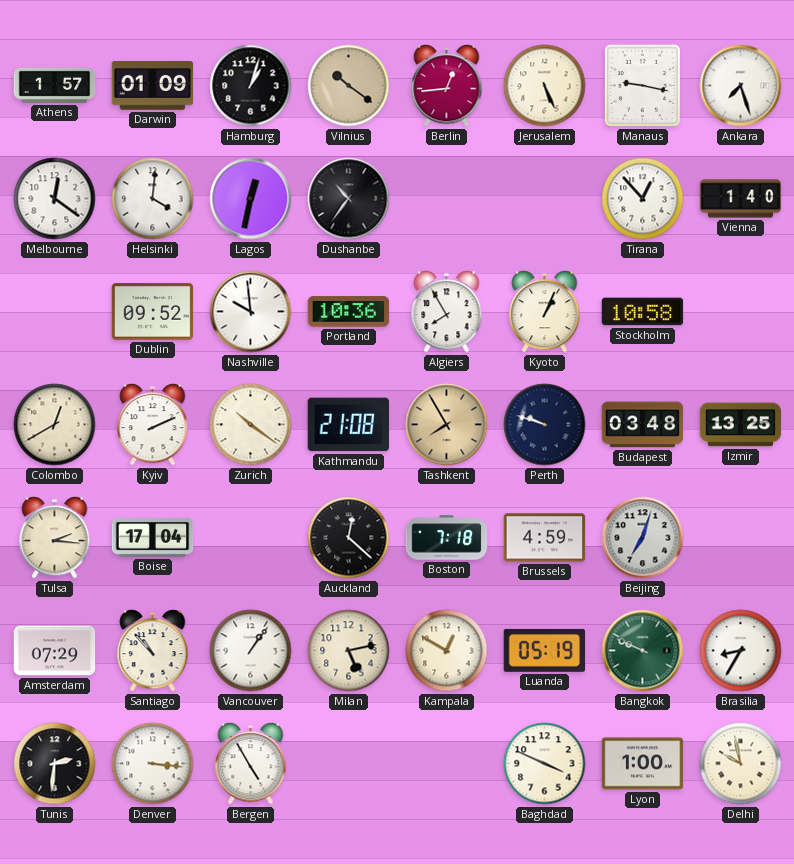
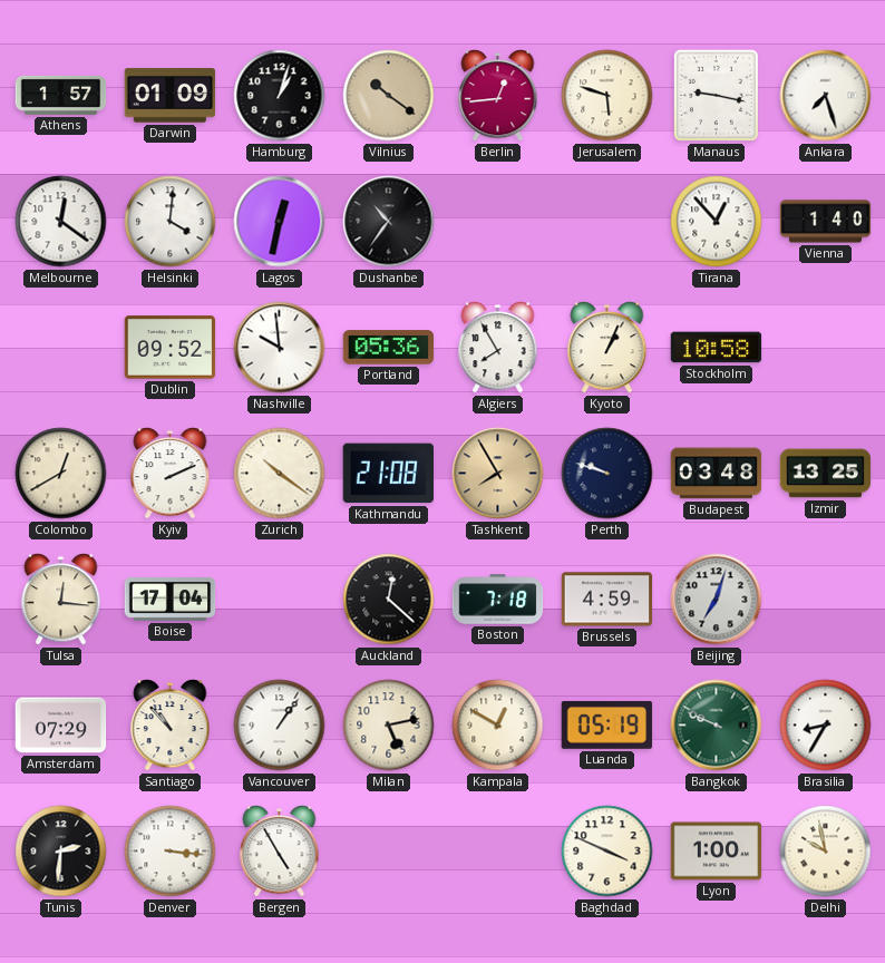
Jerusalem: 5:26 -> 5:48 (607, 96)
Portland: 10:36 -> 05:36 (389, 348)
Tulsa: 2:16 -> 12:16 (61, 600)
